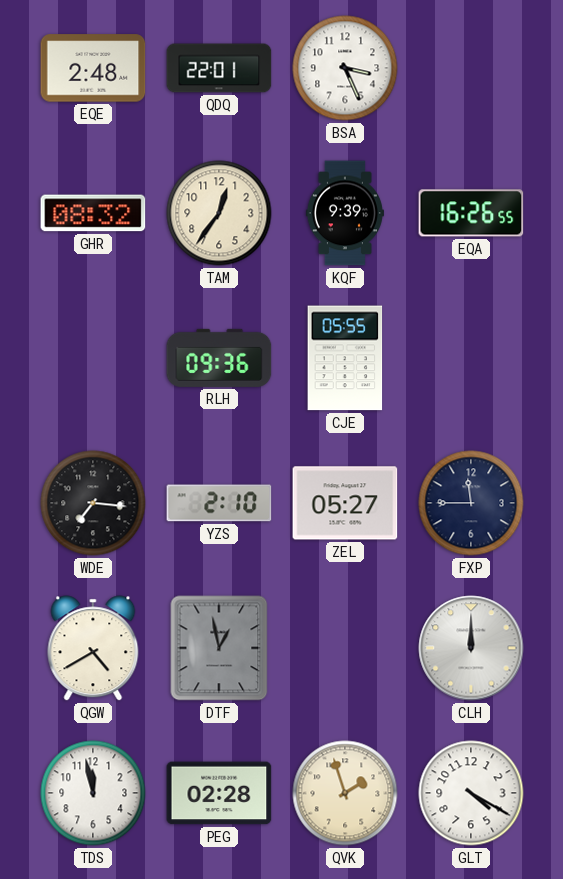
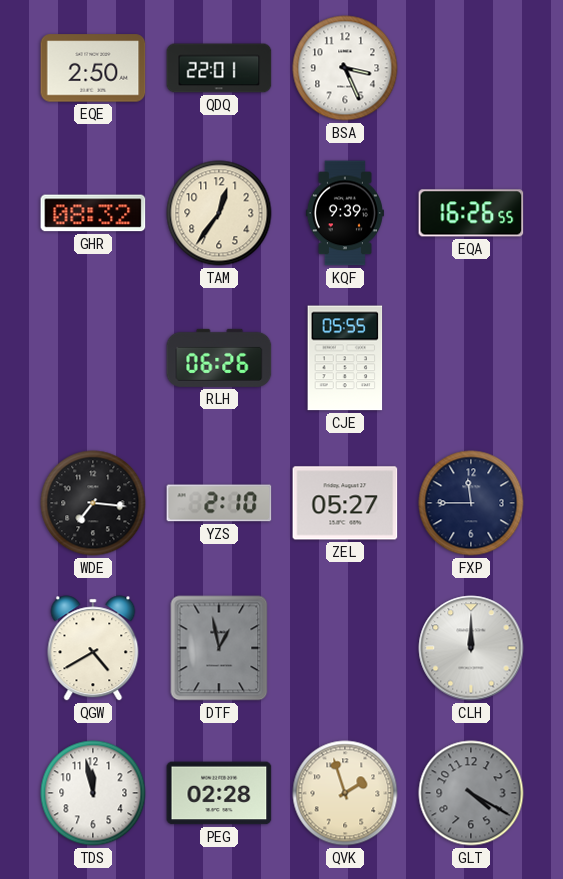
EQE: 2:48 -> 2:50 (93, 68)
RLH: 09:36 -> 06:26 (219, 358)
GLT dial: white -> grey (471, 793)
